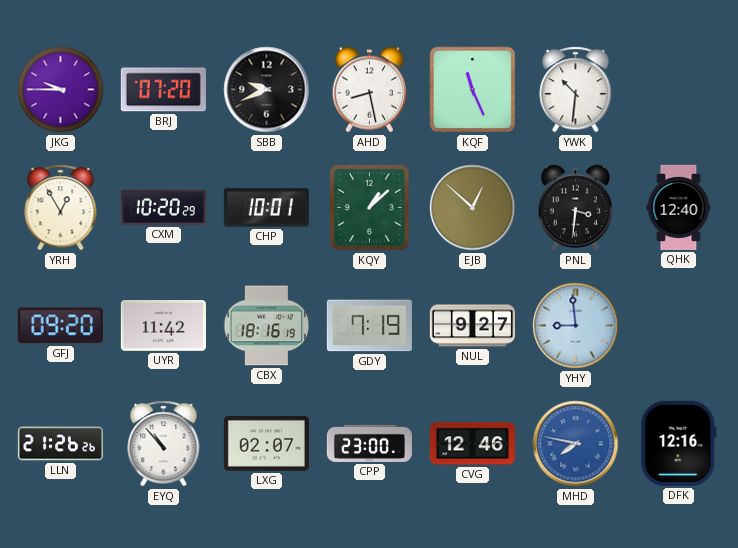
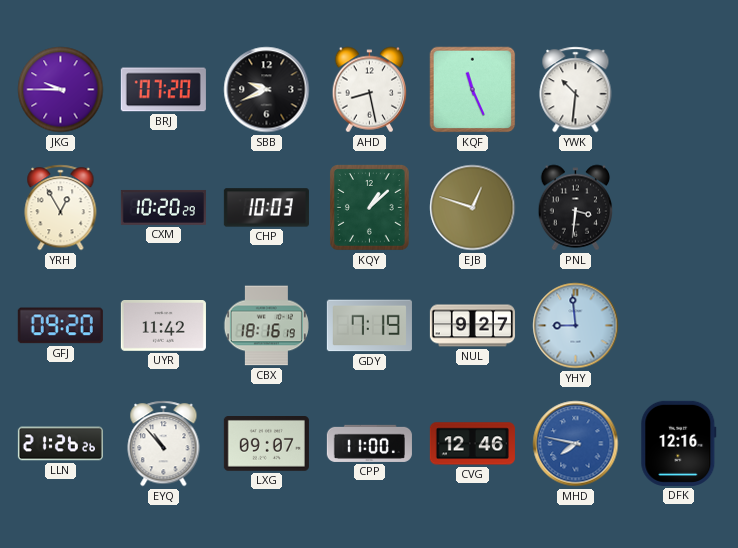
CHP: 10:01 -> 10:03 (266, 208)
EJB: 12:52 -> 12:48 (473, 208)
QHK: 12:40 -> none (679, 207)
LXG: 02:07 -> 09:07 (266, 444)
CPP: 23:00 -> 11:00 (369, 443)
